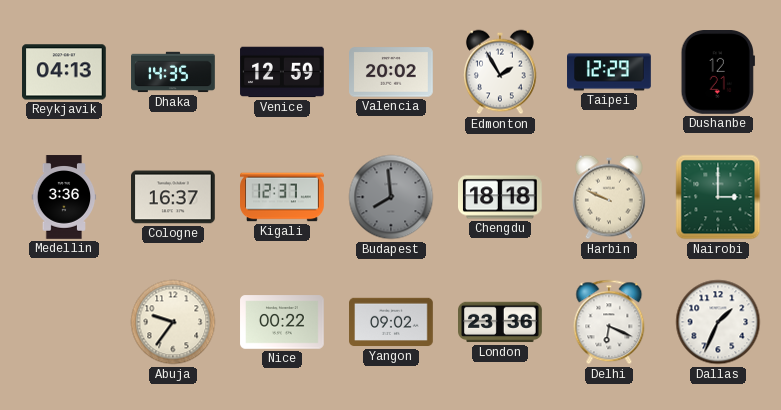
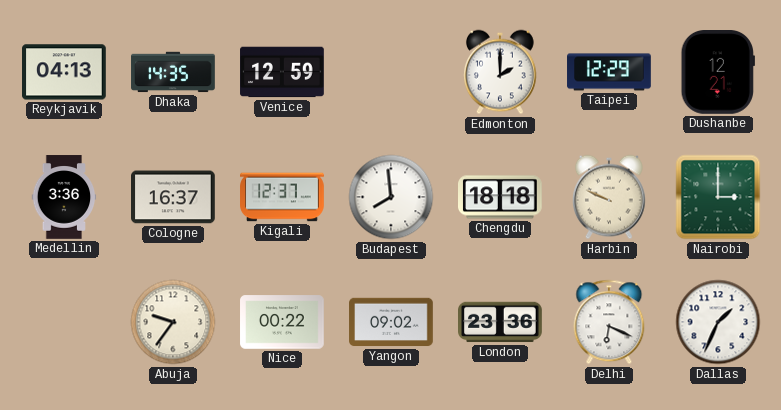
Valencia: 20:02 -> none (392, 72)
Edmonton: 1:55 -> 2:00 (501, 72)
Budapest dial: grey -> white (391, 197)
